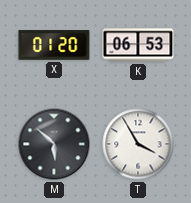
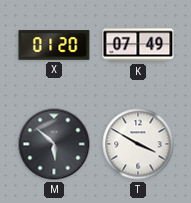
K: 06:53 -> 07:49 (138, 45)
T: 3:55 -> 3:50 (138, 144)
